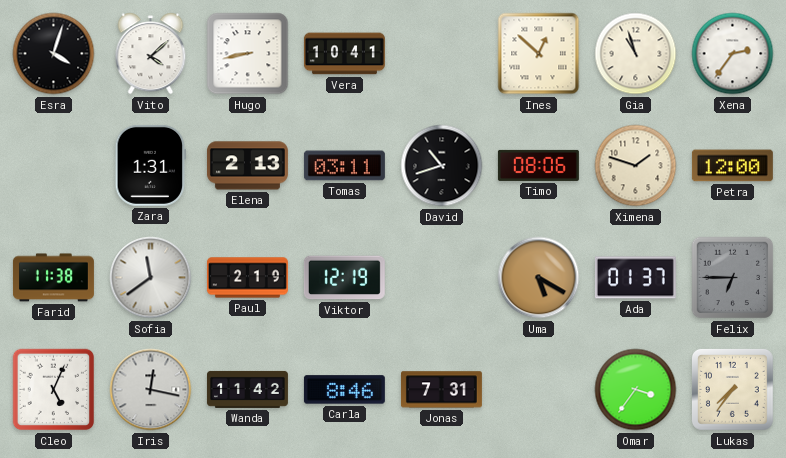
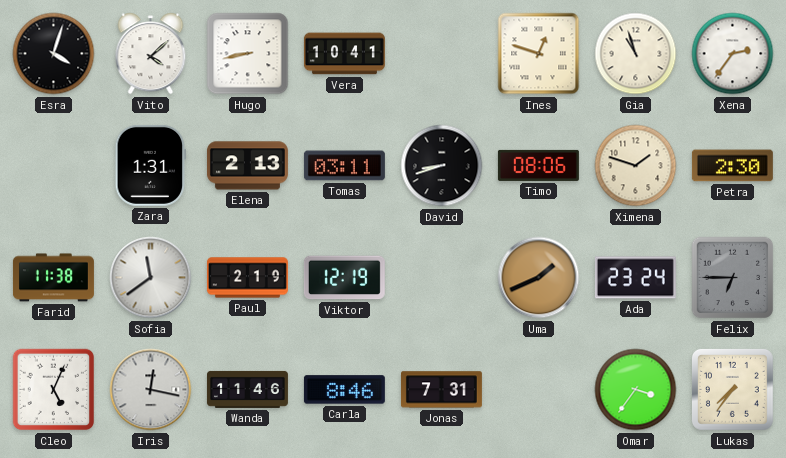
Ines: 12:52 -> 12:48 (539, 54)
David: 10:42 -> 8:42 (442, 166)
Petra: 12:00 -> 2:30 (732, 166)
Uma: 5:20 -> 1:41 (539, 278)
Ada: 01:37 -> 23:24 (635, 278)
Wanda: 11:42 -> 11:46 (247, 389)
